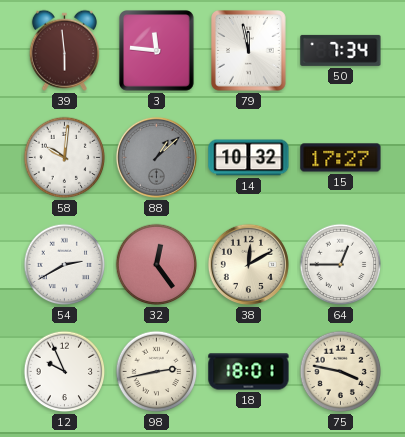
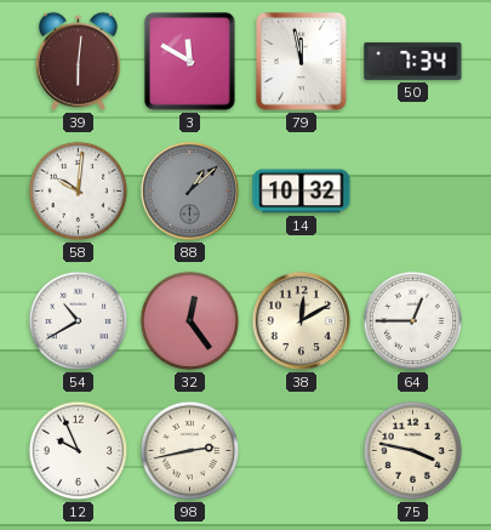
39: 5:59 -> 6:01 (78, 61)
3: 11:46 -> 11:50 (190, 62)
15: 17:27 -> none (341, 158)
54: 2:40 -> 10:40 (79, 321)
18: 18:01 -> none (249, 372)
